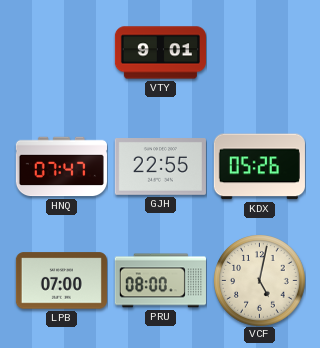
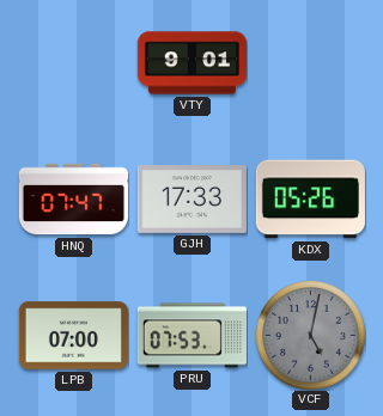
GJH: 22:55 -> 17:33 (191, 200)
PRU: 08:00 -> 07:53 (191, 336)
VCF dial: cream -> grey (311, 336)
